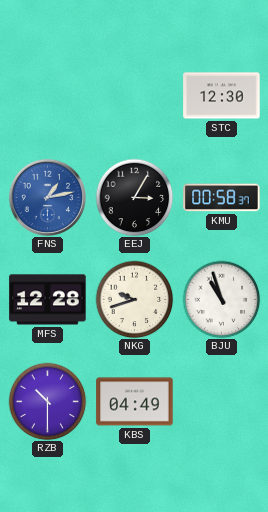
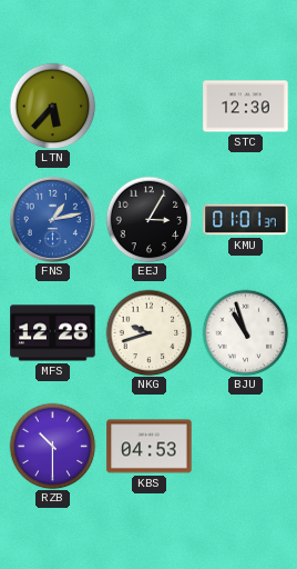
LTN: none -> 5:37 (52, 106)
KMU: 00:58 -> 01:01 (246, 220)
KBS: 04:49 -> 04:53 (150, 447)
